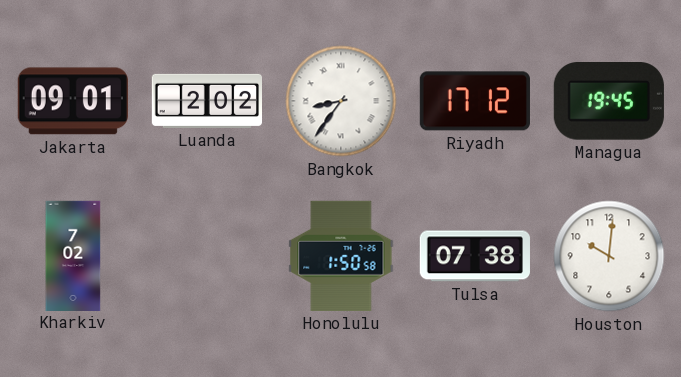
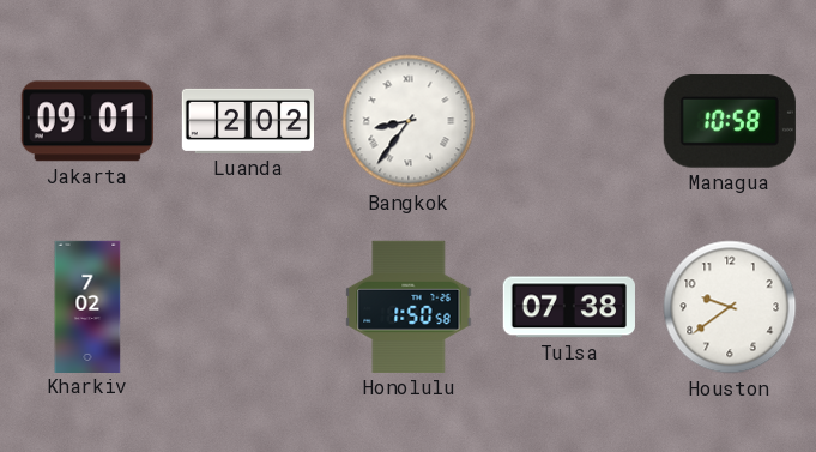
Riyadh: 17:12 -> none (475, 101)
Managua: 19:45 -> 10:58 (730, 122)
Houston: 10:01 -> 9:39 (730, 307)
